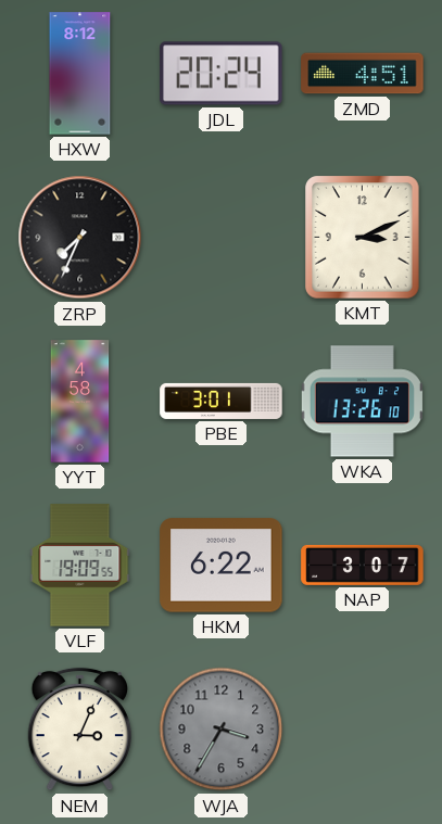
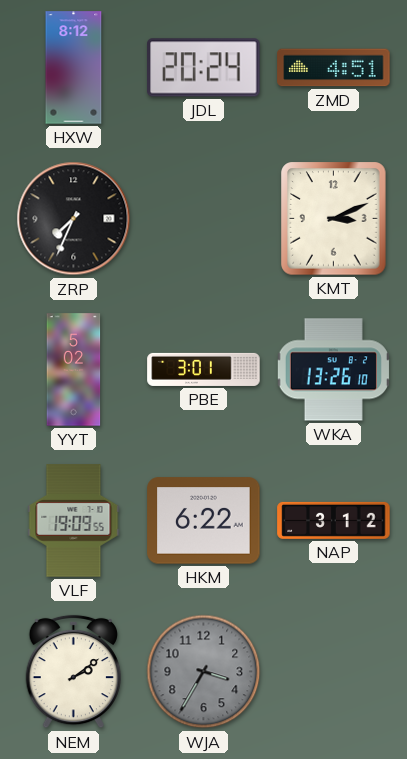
YYT: 4:58 -> 5:02 (74, 370)
NAP: 3:07 -> 3:12 (334, 520)
NEM: 3:04 -> 2:09 (73, 672)
